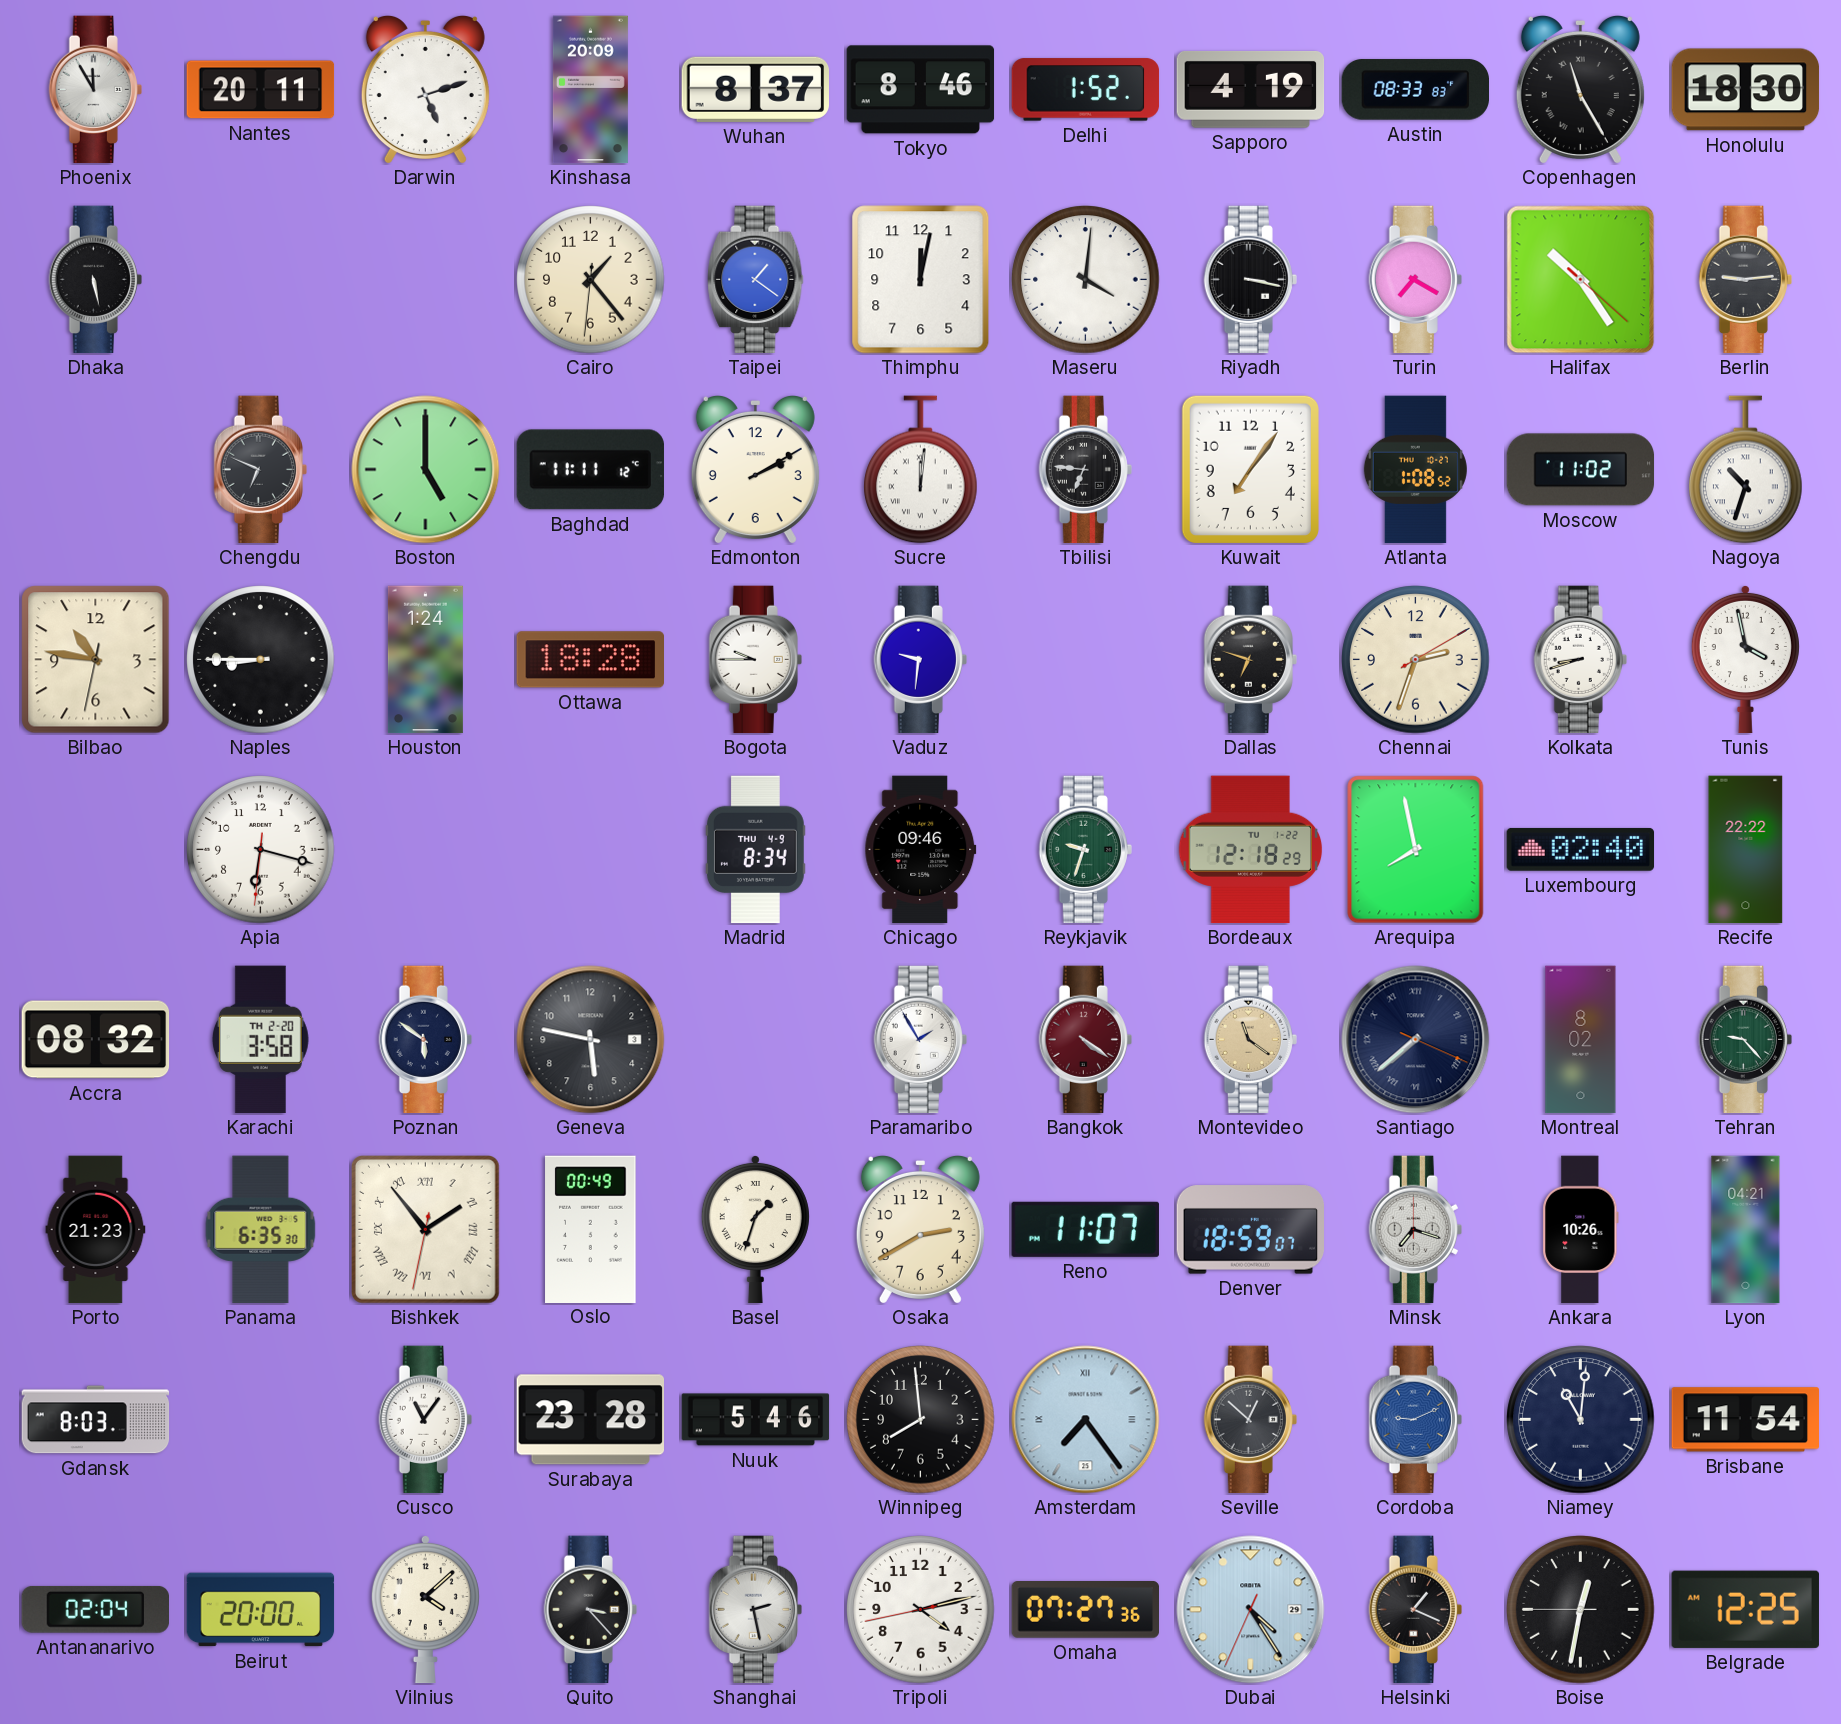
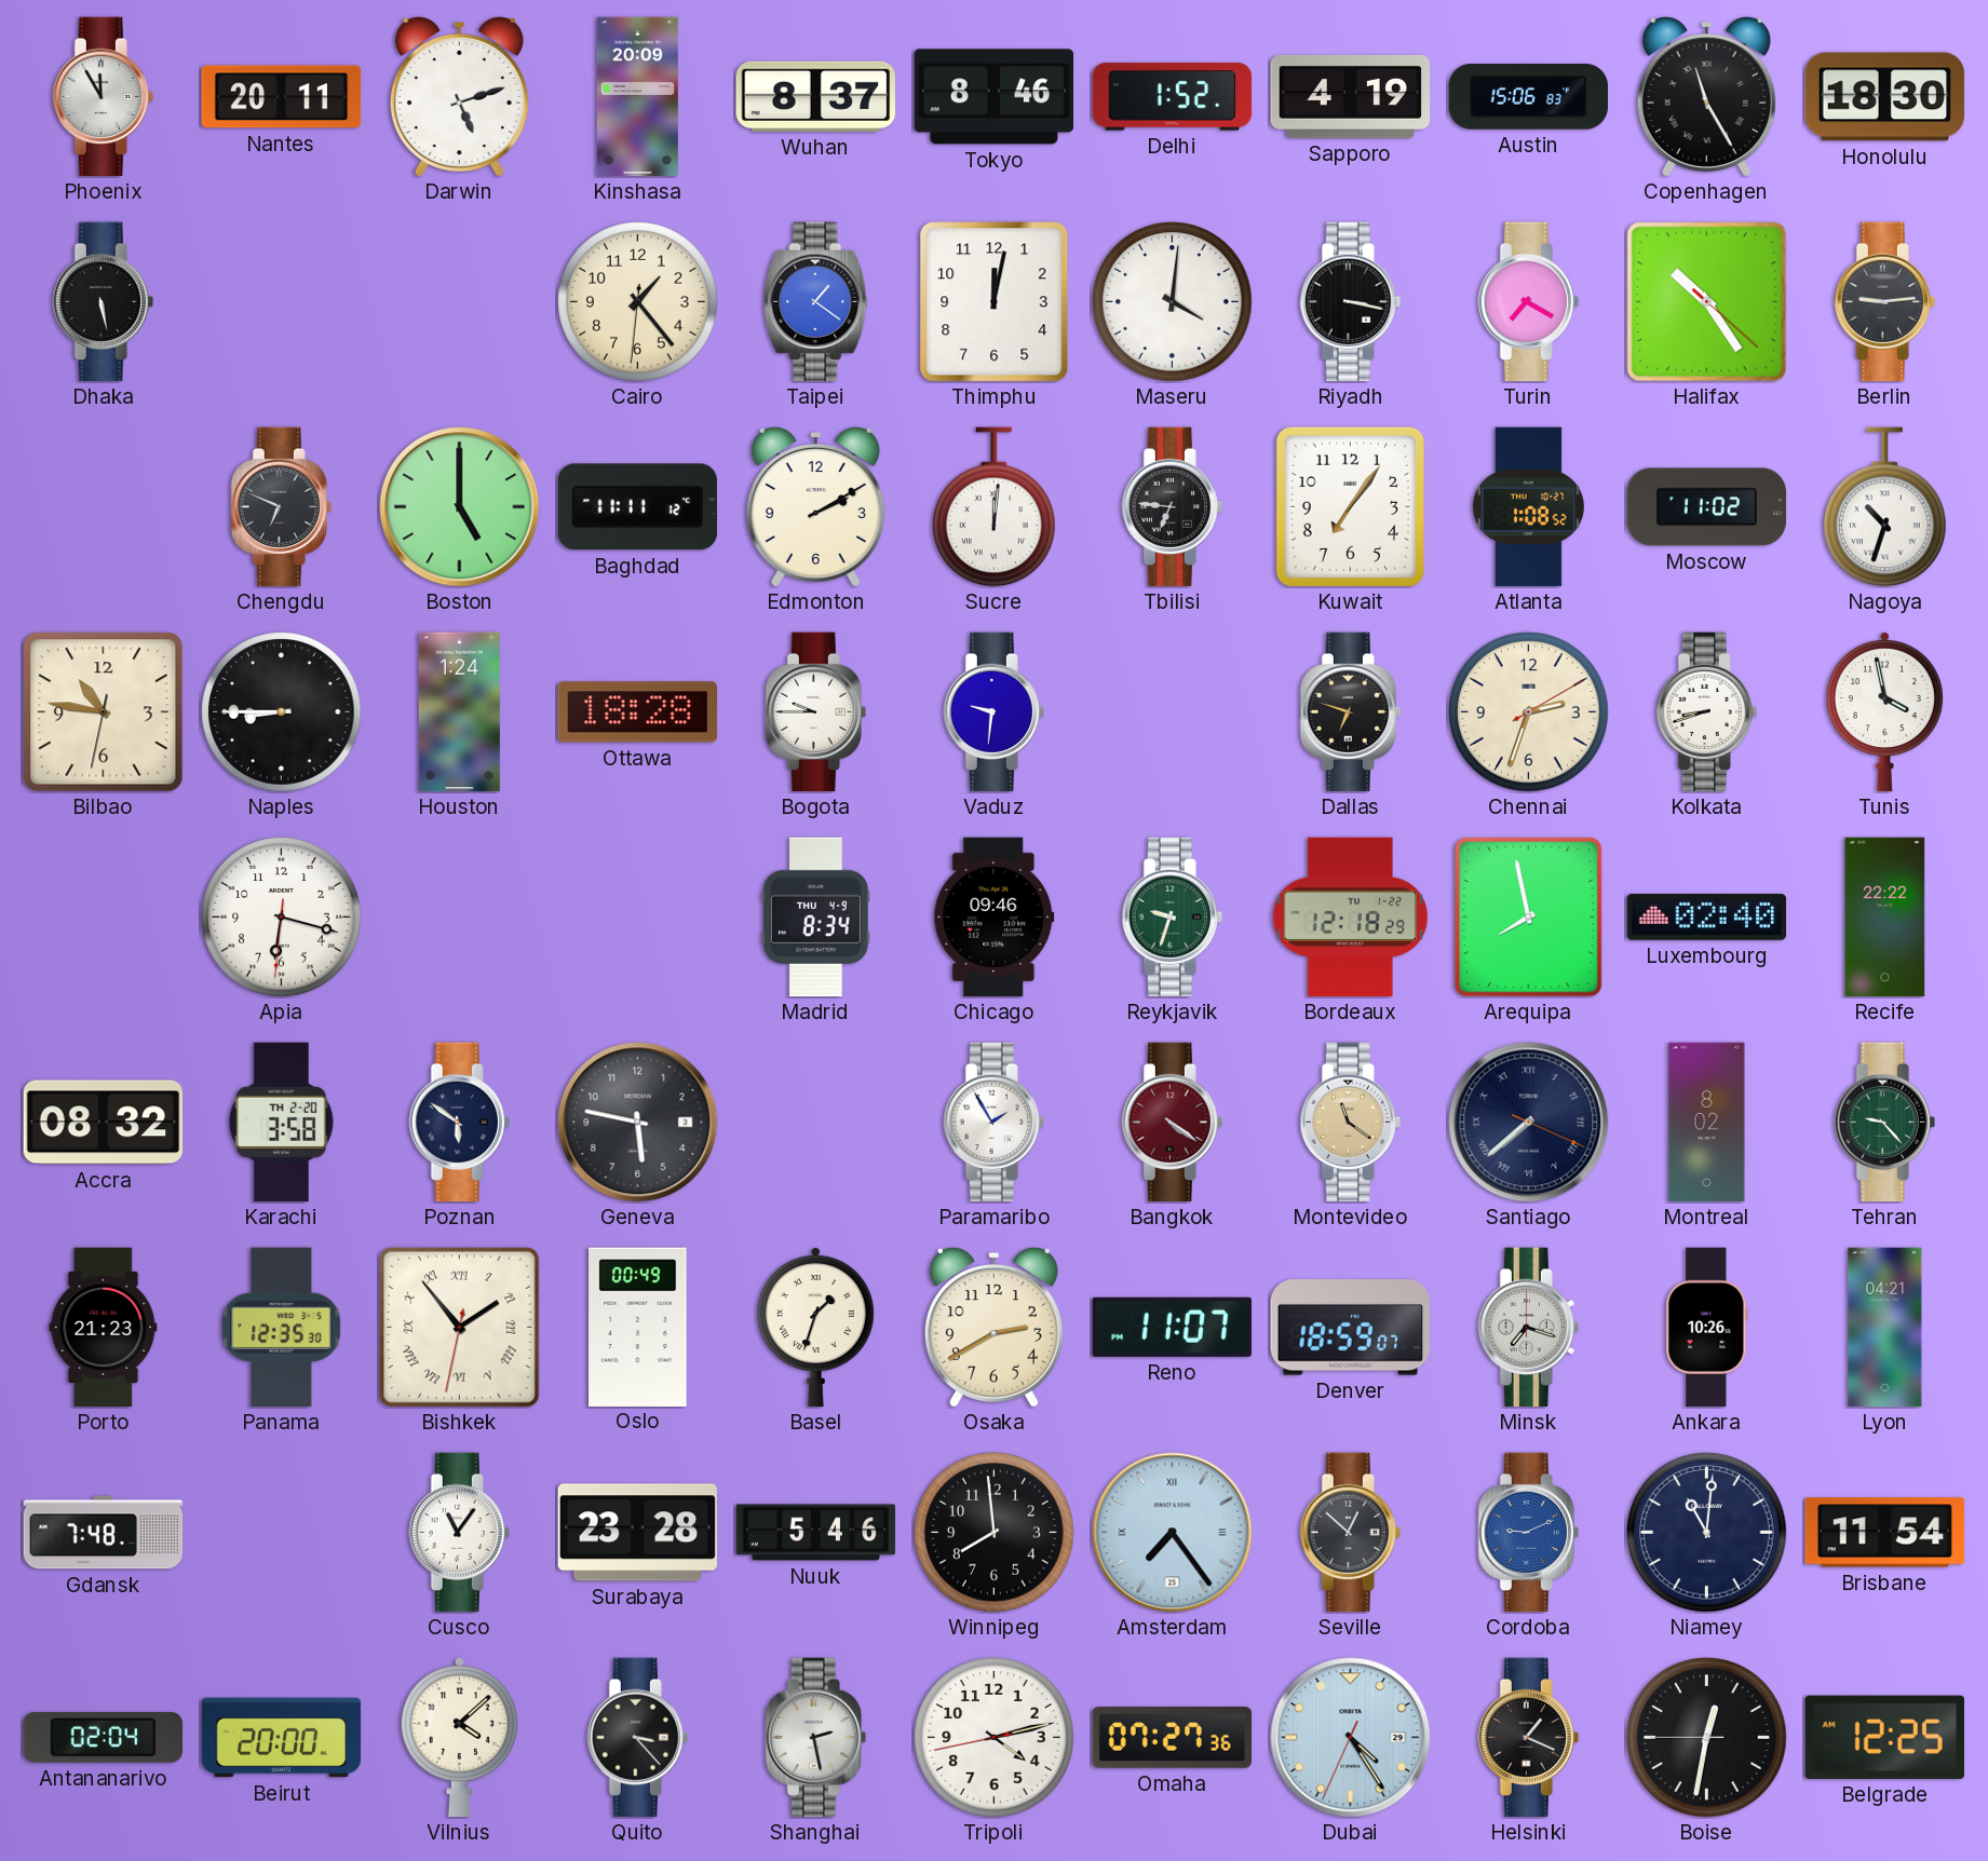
Austin: 08:33 -> 15:06 (1528, 97)
Panama: 6:35 -> 12:35 (282, 1328)
Gdansk: 8:03 -> 7:48 (104, 1533)
